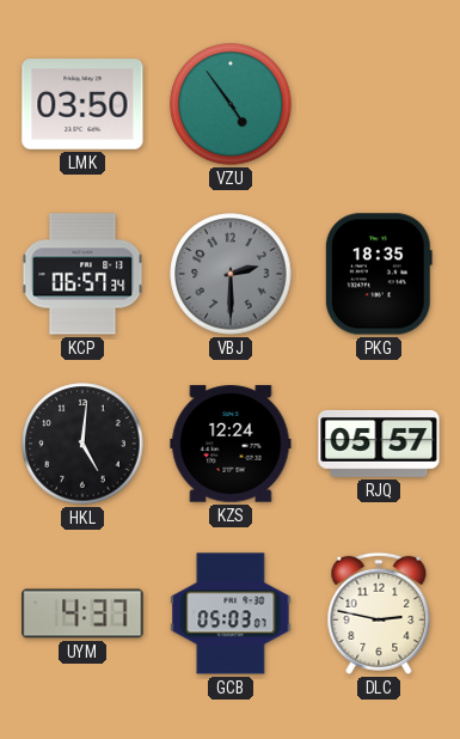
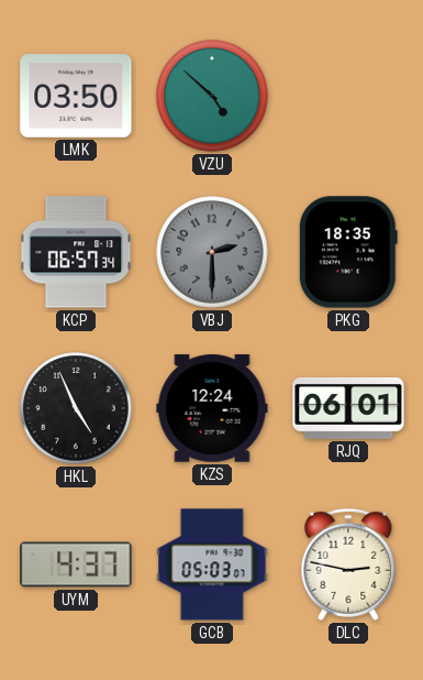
VZU: 4:54 -> 4:52 (212, 96)
HKL: 5:01 -> 4:56 (76, 408)
RJQ: 05:57 -> 06:01 (348, 409)
